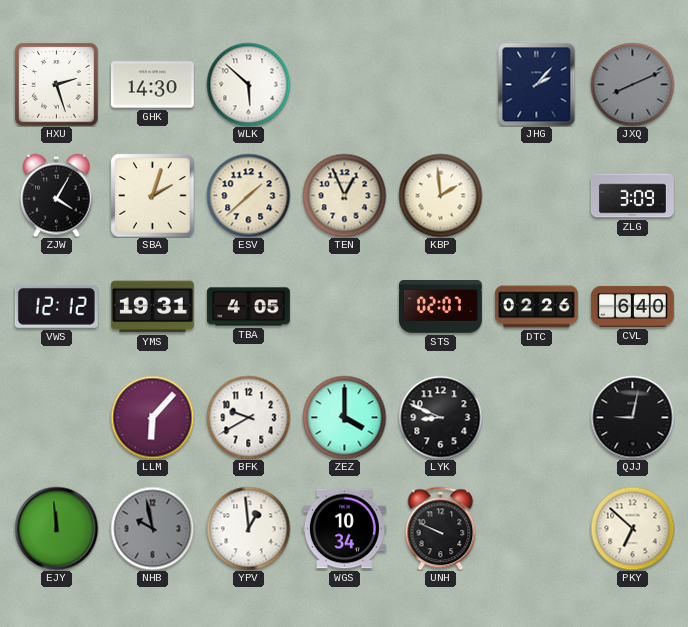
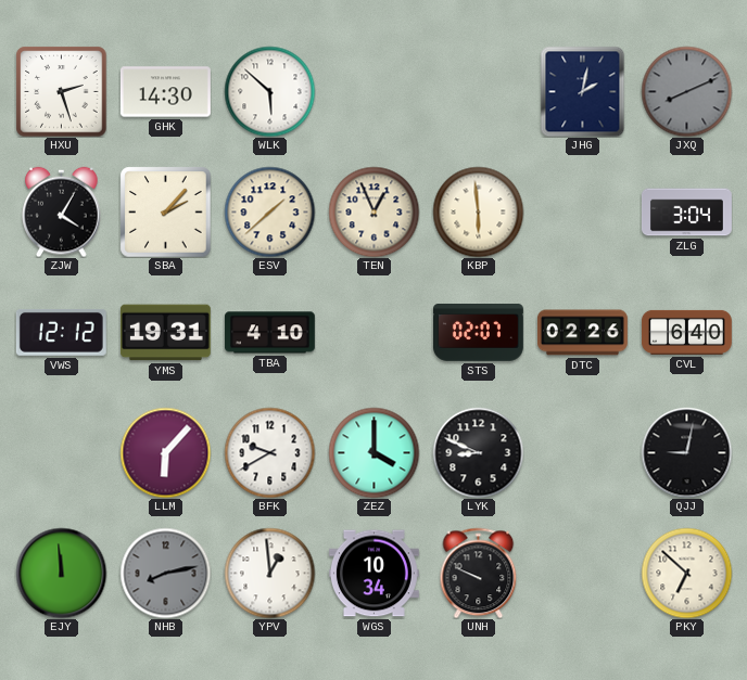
JHG: 2:07 -> 2:02 (583, 91)
SBA: 2:03 -> 2:07 (165, 211)
KBP: 1:59 -> 5:59 (478, 211)
ZLG: 3:09 -> 3:04 (686, 213)
TBA: 4:05 -> 4:10 (269, 333)
NHB: 9:58 -> 8:13 (165, 573)
